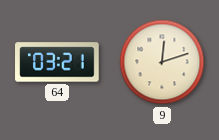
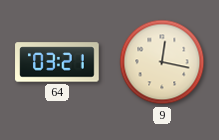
9: 12:12 -> 12:17 (162, 62)
